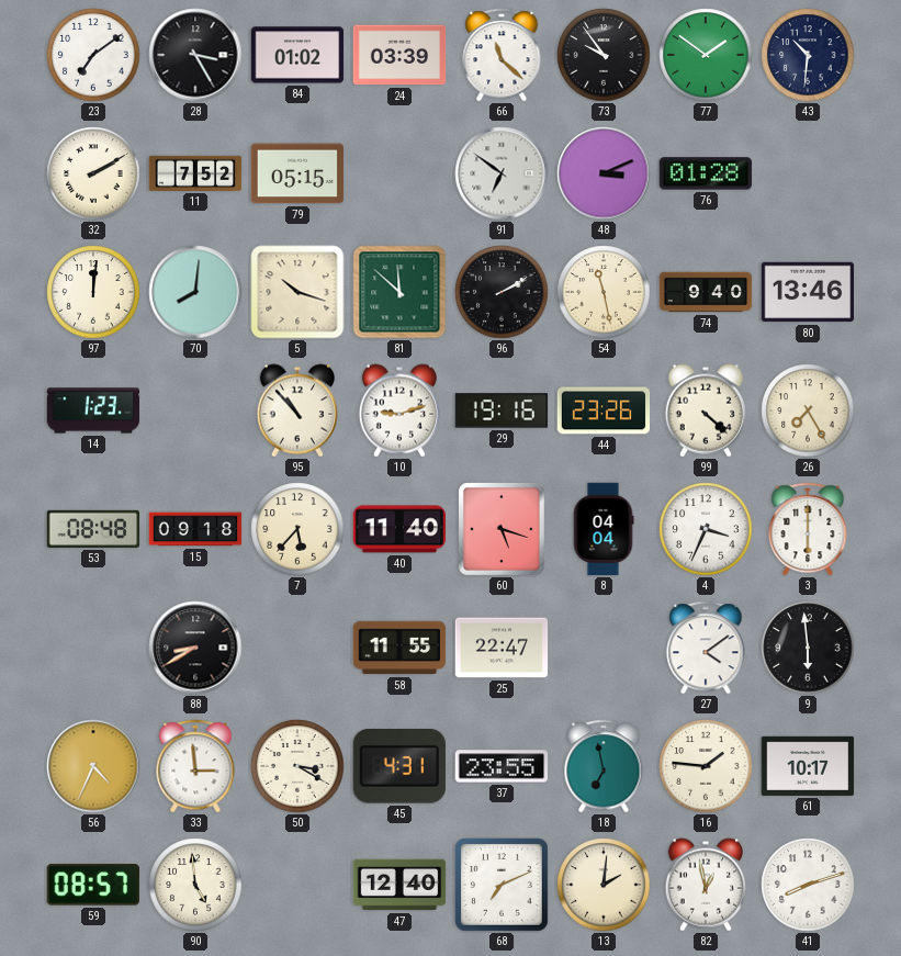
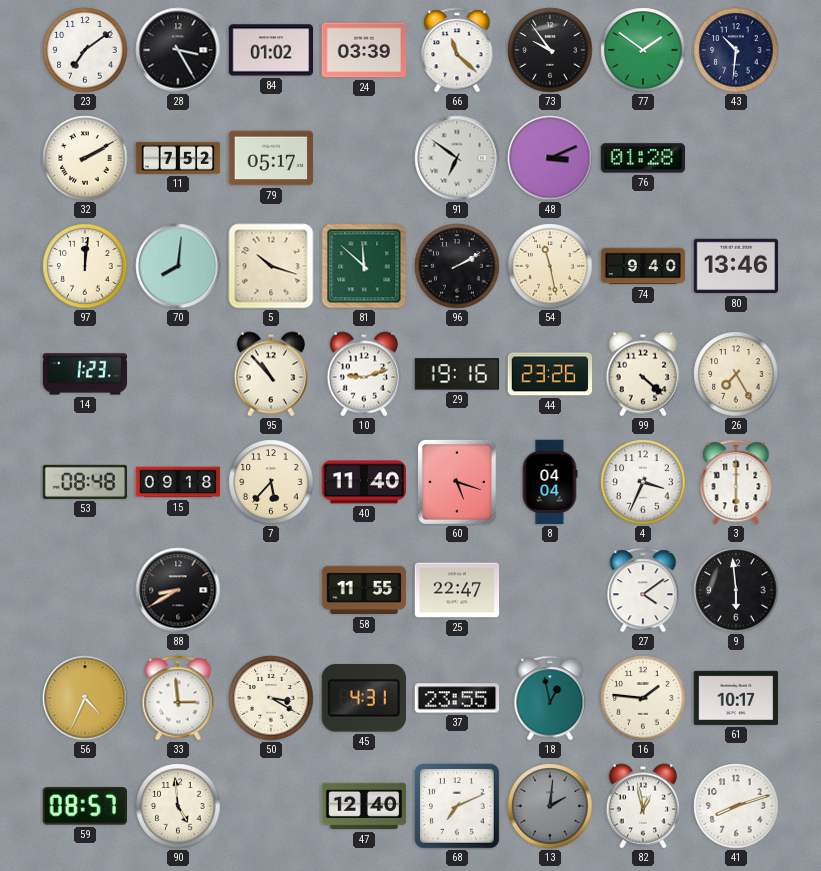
79: 05:15 -> 05:17 (271, 158)
18: 6:58 -> 12:58 (550, 698)
13 dial: cream -> grey (550, 806)
